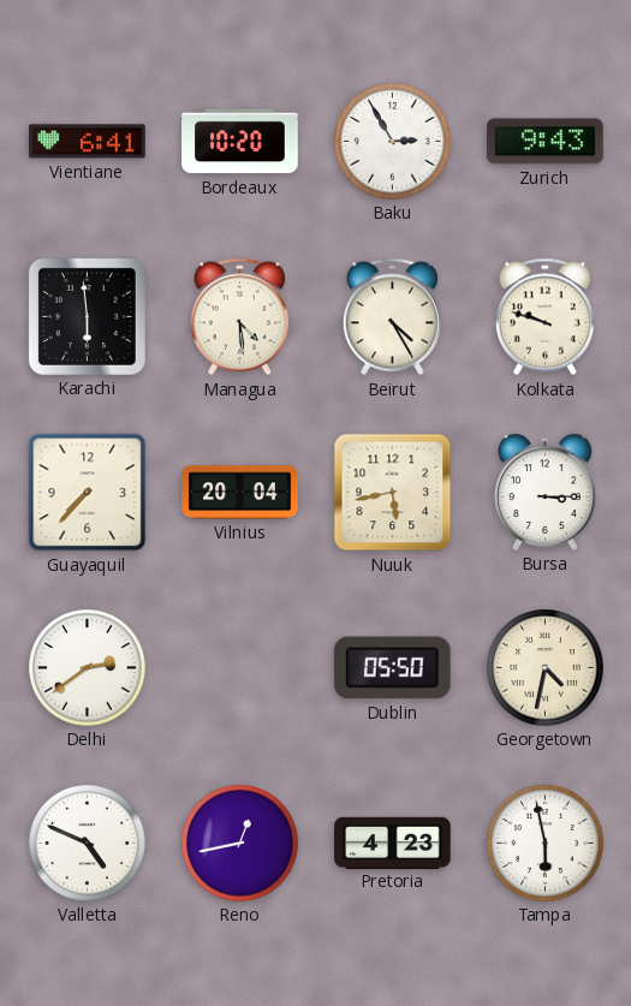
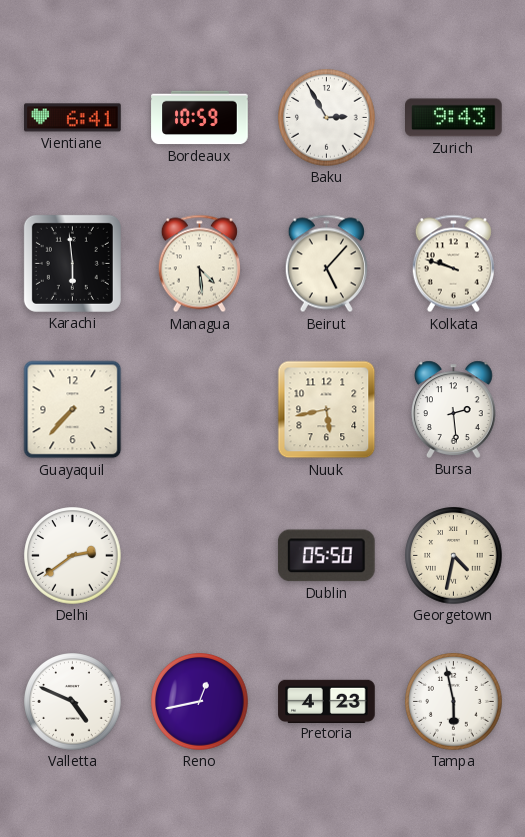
Bordeaux: 10:20 -> 10:59 (200, 118)
Beirut: 4:25 -> 5:07 (326, 264)
Vilnius: 20:04 -> none (240, 493)
Bursa: 3:15 -> 2:29 (454, 409)
